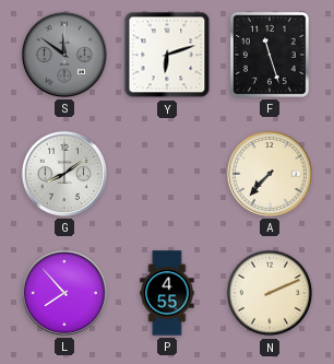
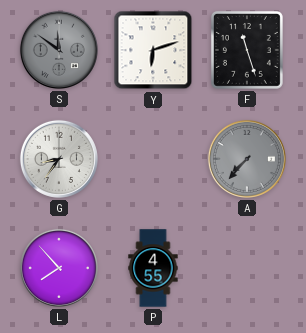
G: 8:09 -> 8:36 (59, 159)
A dial: cream -> grey (247, 159)
N: 2:11 -> none (270, 293)
